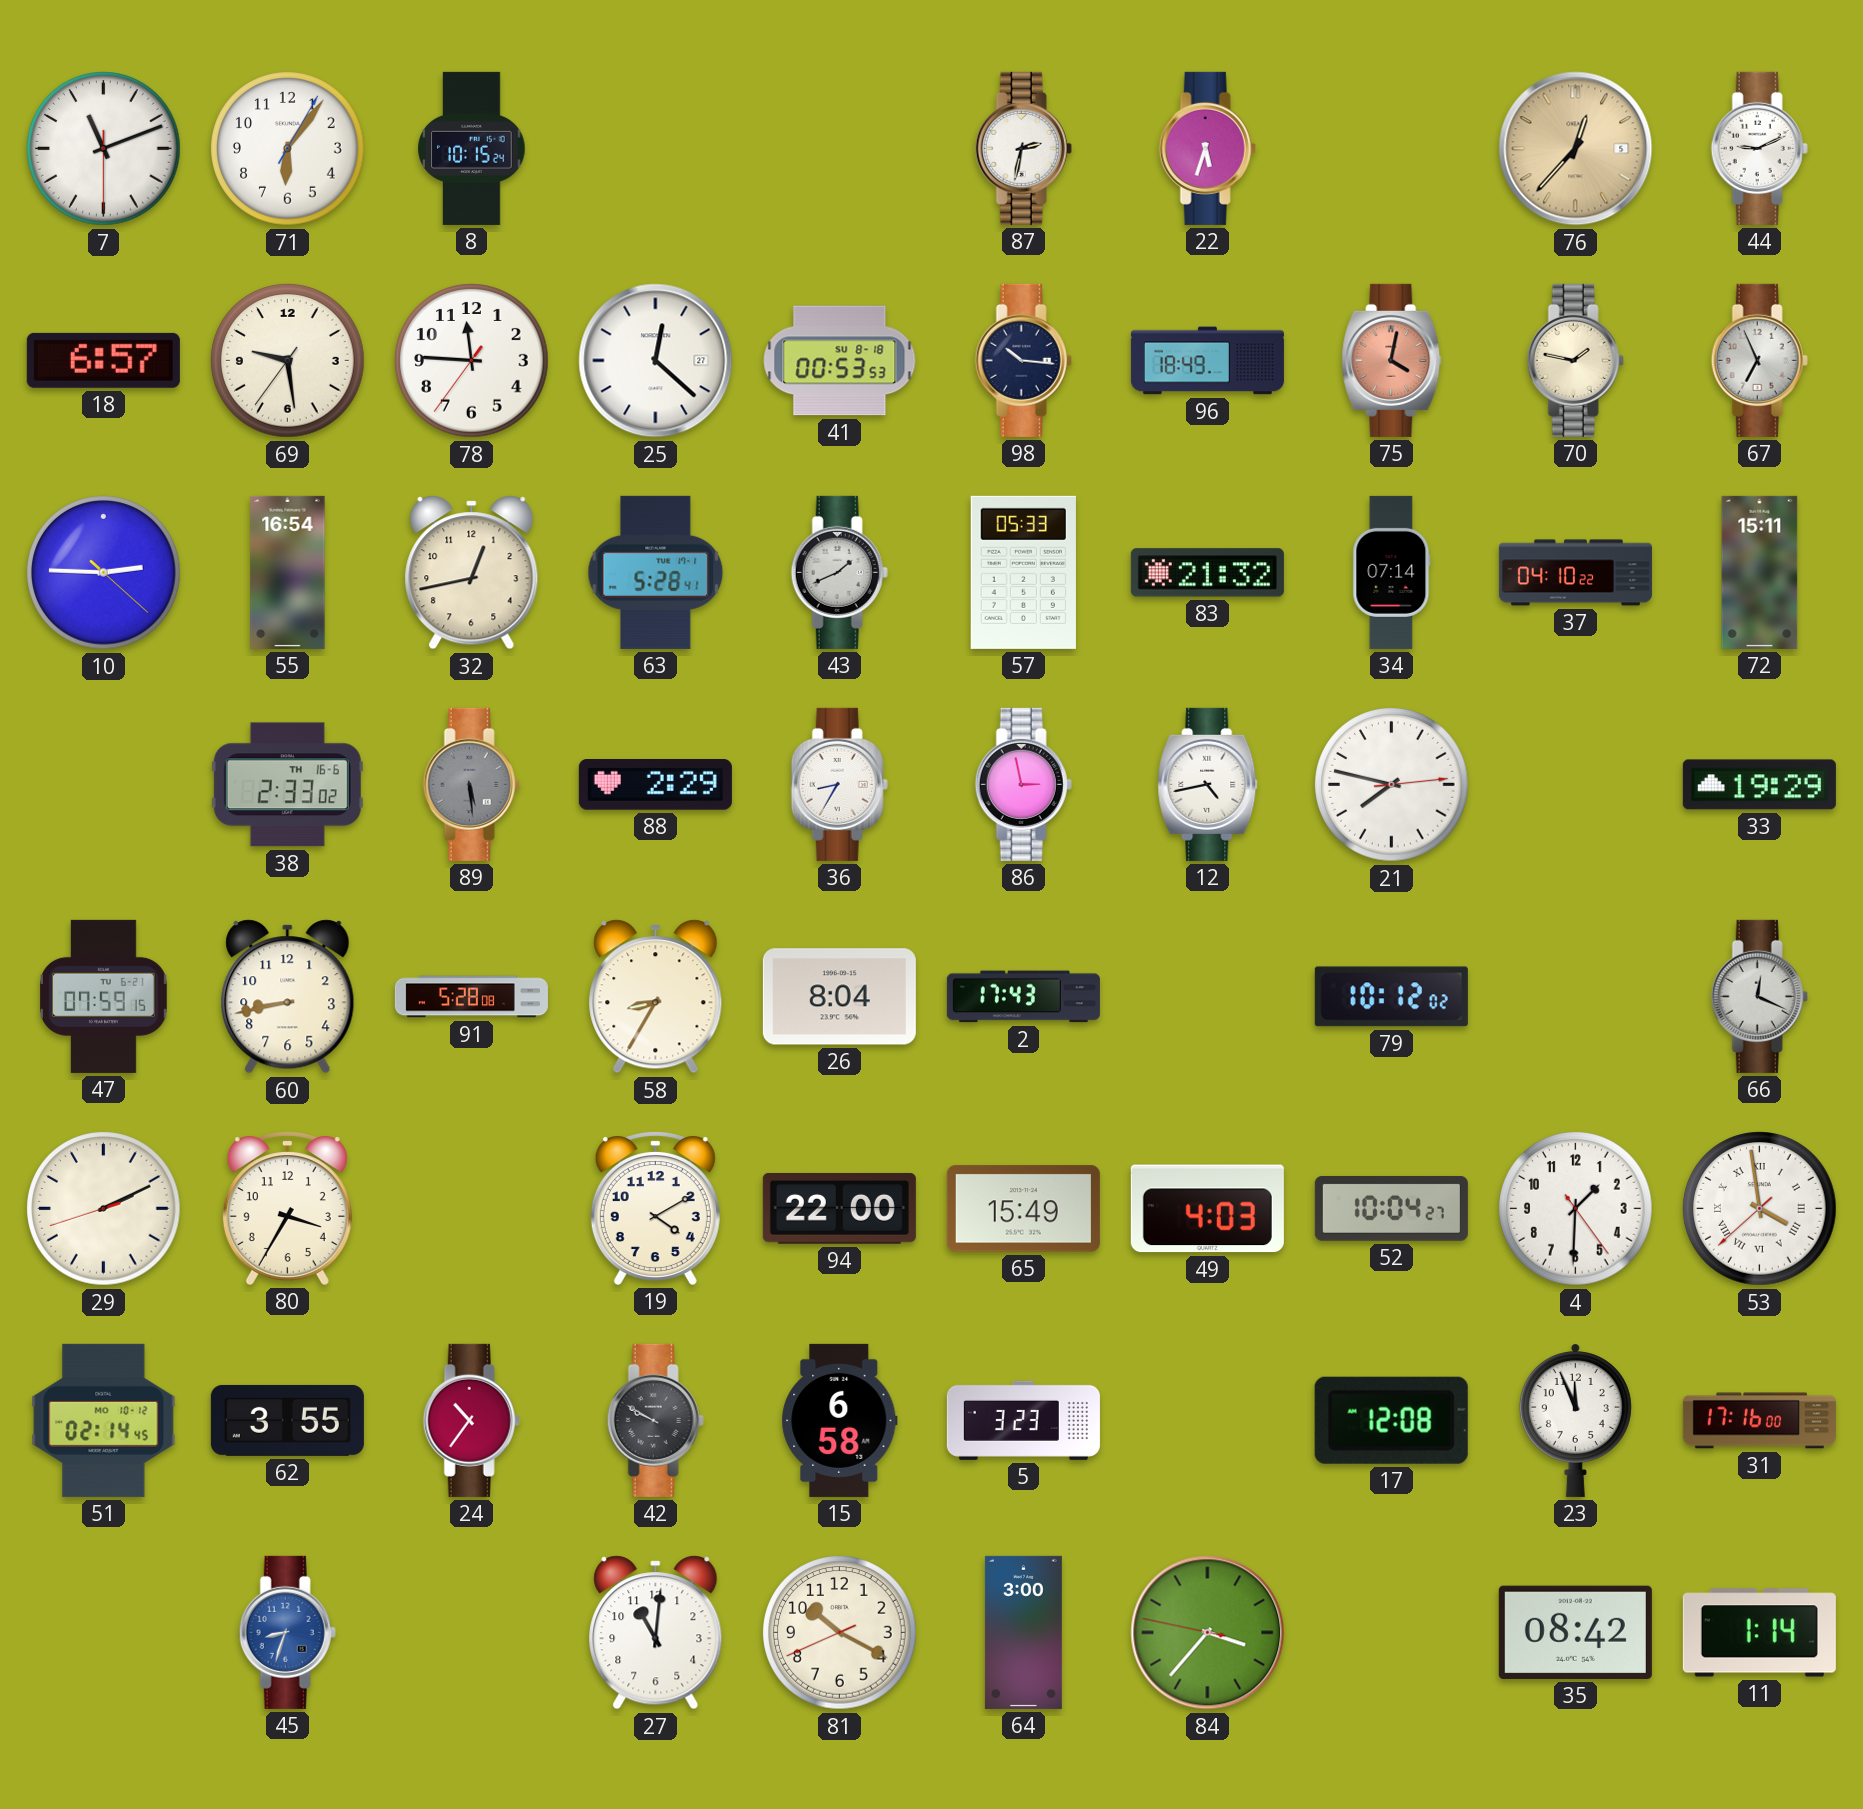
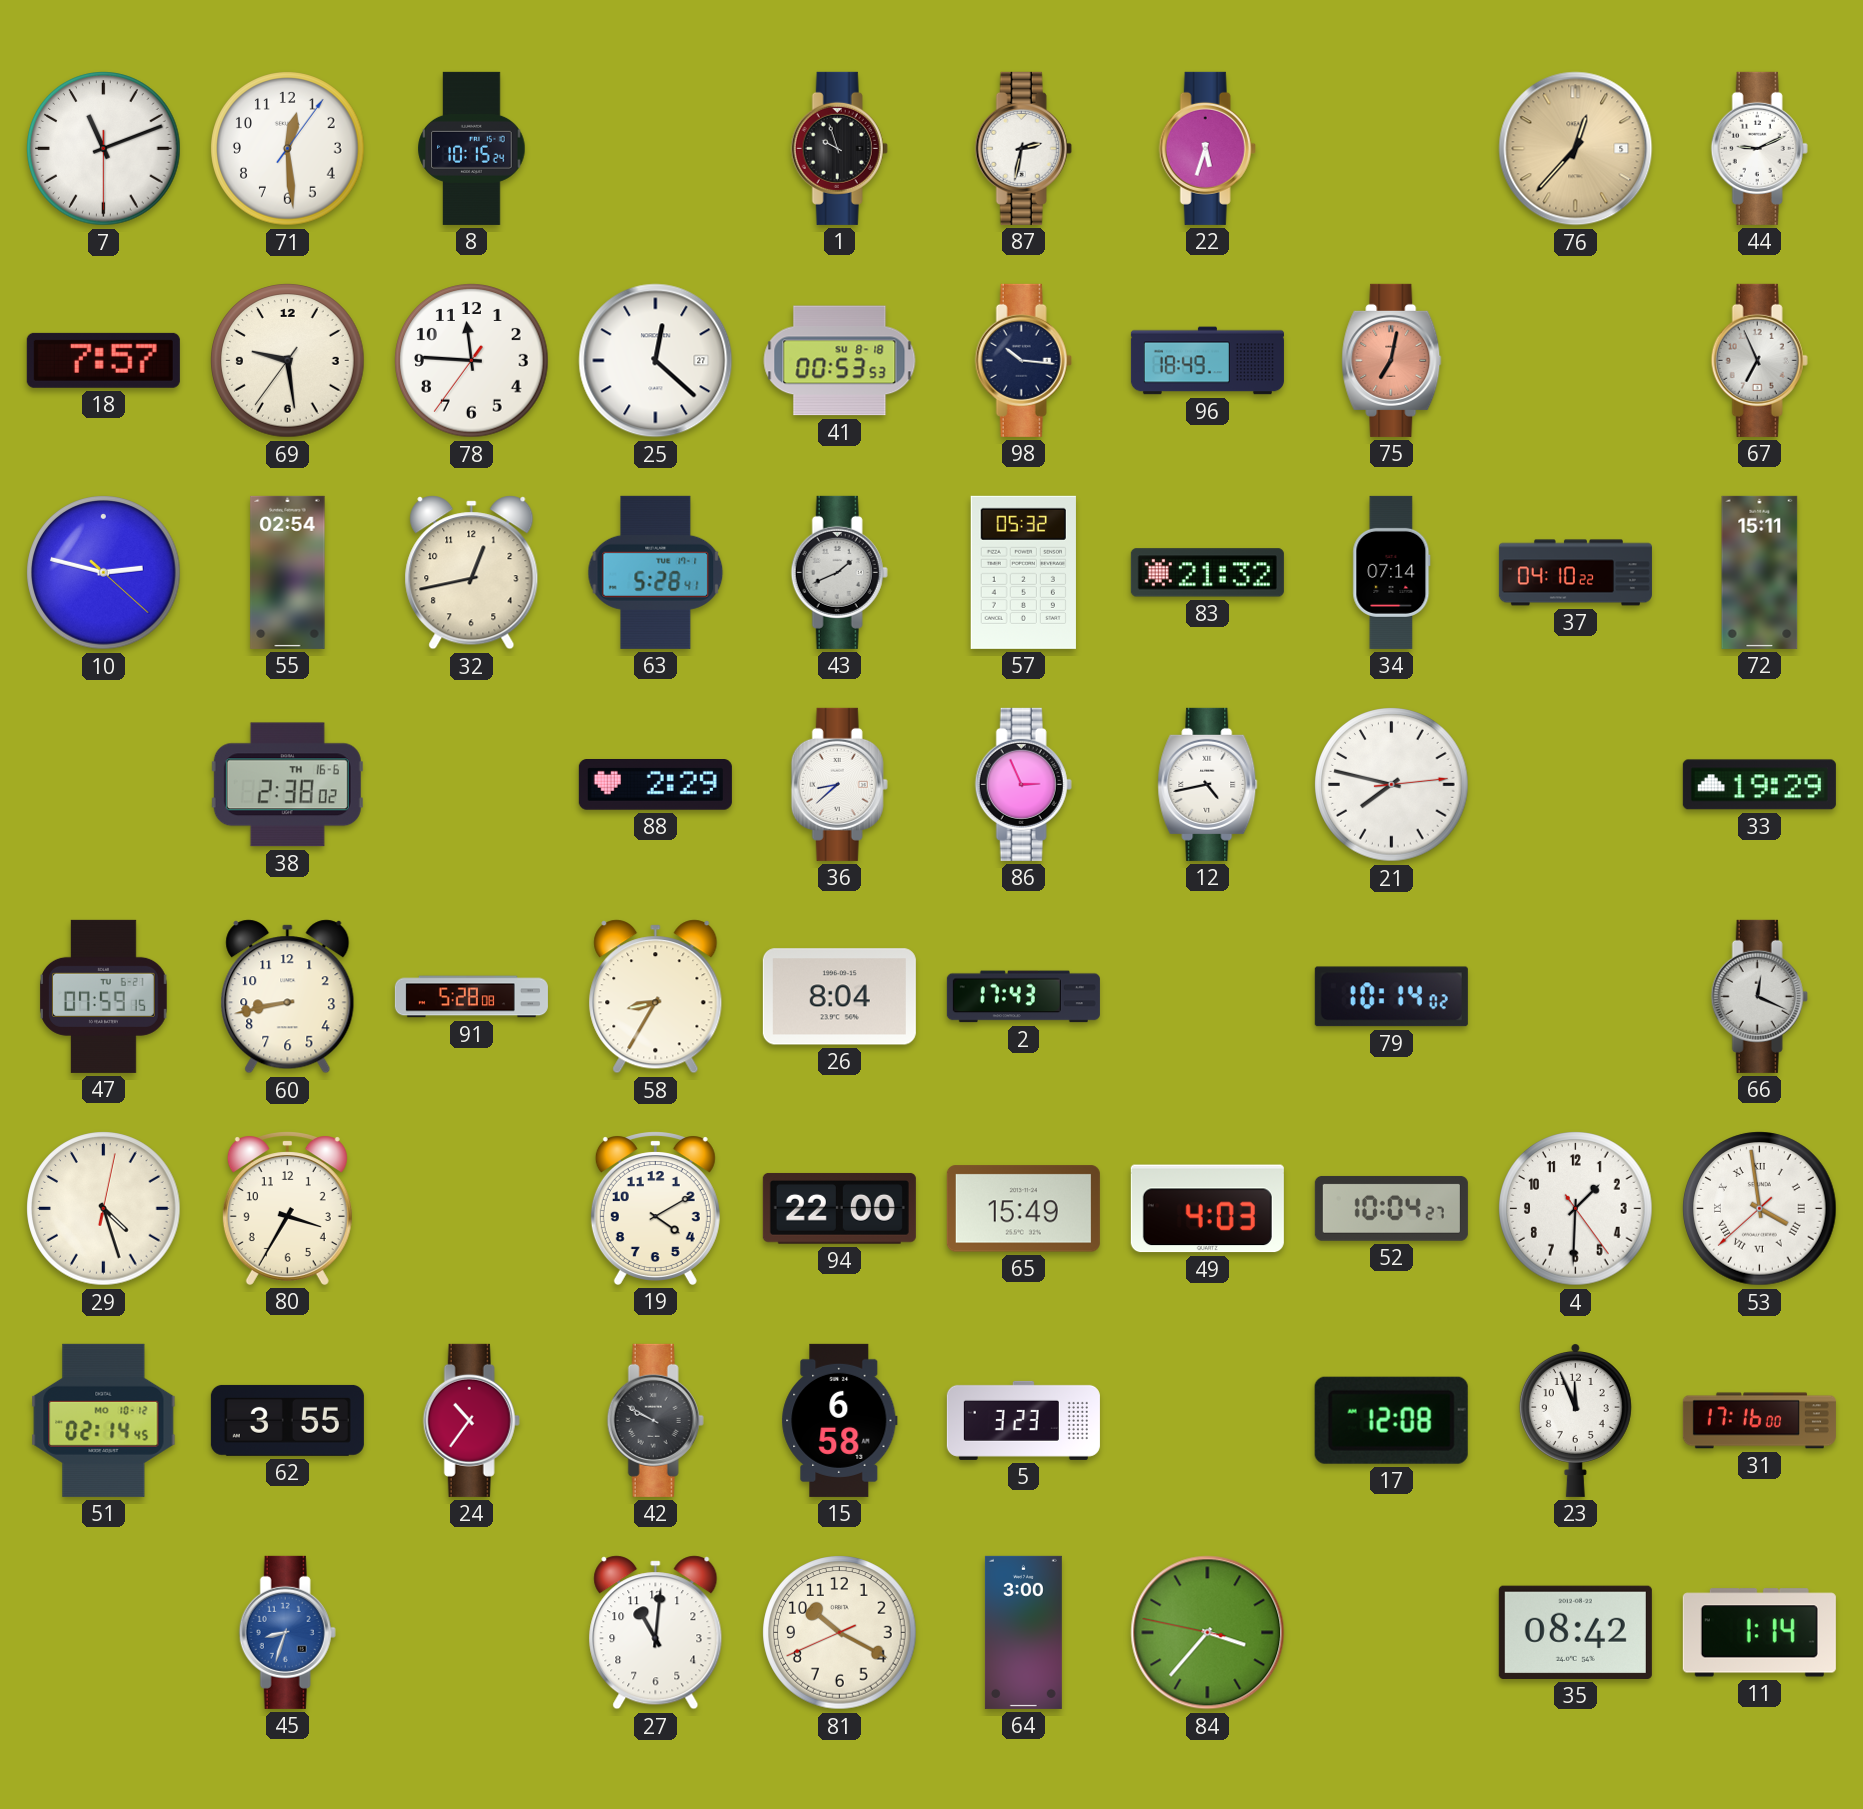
71: 6:06 -> 12:29 (288, 149)
1: none -> 9:57 (839, 148)
18: 6:57 -> 7:57 (103, 360)
75: 4:02 -> 7:02 (1392, 360)
70: 1:47 -> none (1575, 360)
10: 2:45 -> 2:47 (104, 573)
55: 16:54 -> 02:54 (288, 572)
57: 05:33 -> 05:32 (1023, 572)
38: 2:33 -> 2:38 (287, 785)
89: 5:29 -> none (471, 784)
36: 8:35 -> 8:38 (839, 784)
86: 2:58 -> 2:56 (1023, 784)
79: 10:12 -> 10:14 (1391, 997)
29: 2:10 -> 4:27 (104, 1209)
